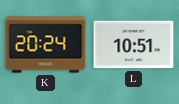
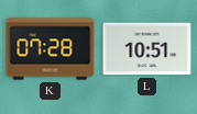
K: 20:24 -> 07:28 (51, 49)
